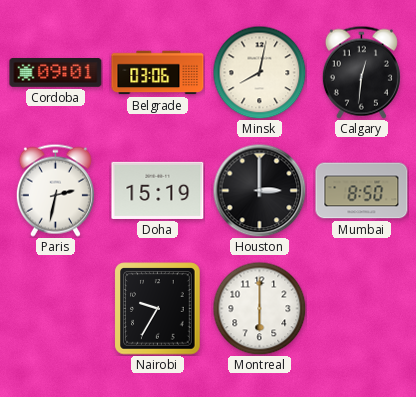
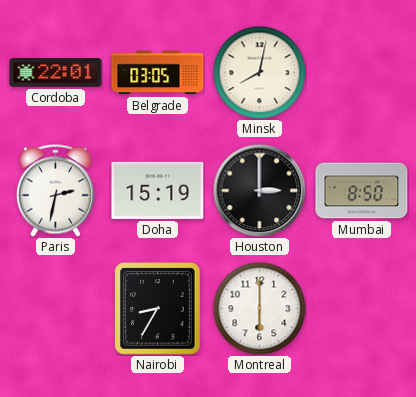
Cordoba: 09:01 -> 22:01 (56, 73)
Belgrade: 03:06 -> 03:05 (158, 73)
Calgary: 12:31 -> none (361, 72)
Nairobi: 9:35 -> 8:35 (158, 309)
